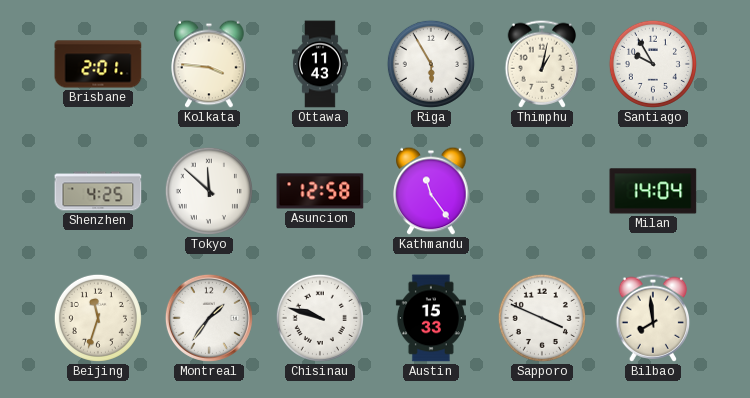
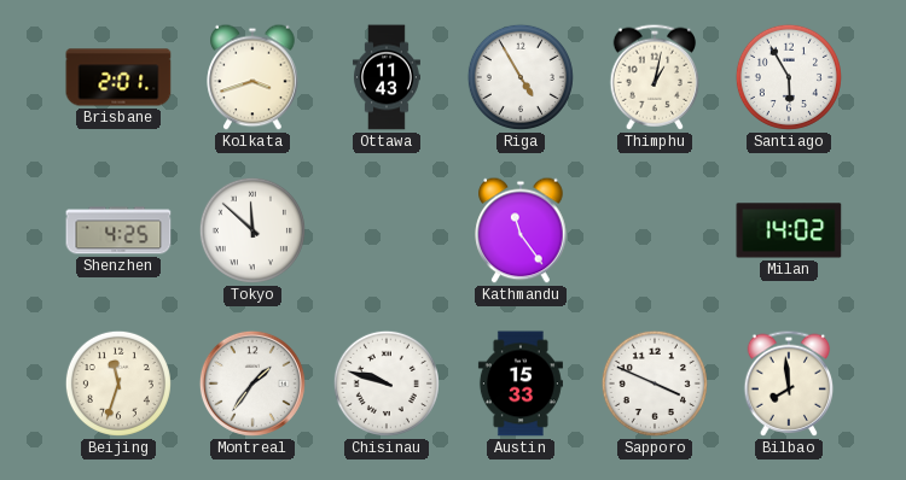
Kolkata: 3:46 -> 3:42 (252, 77)
Riga: 5:55 -> 4:55 (521, 77)
Santiago: 9:55 -> 5:55 (789, 77)
Asuncion: 12:58 -> none (320, 191)
Milan: 14:04 -> 14:02 (789, 230)
